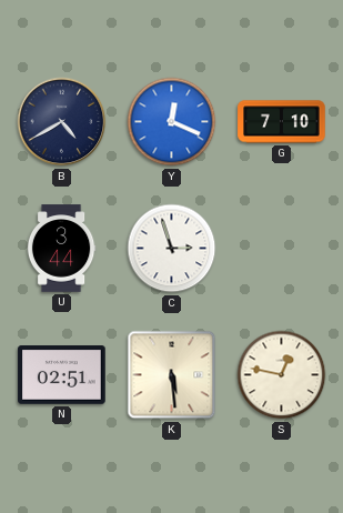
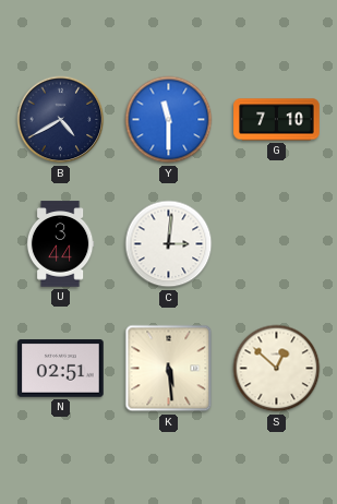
Y: 12:19 -> 11:30 (169, 120)
C: 2:57 -> 3:01 (169, 244)
S: 12:47 -> 12:52 (277, 369)
